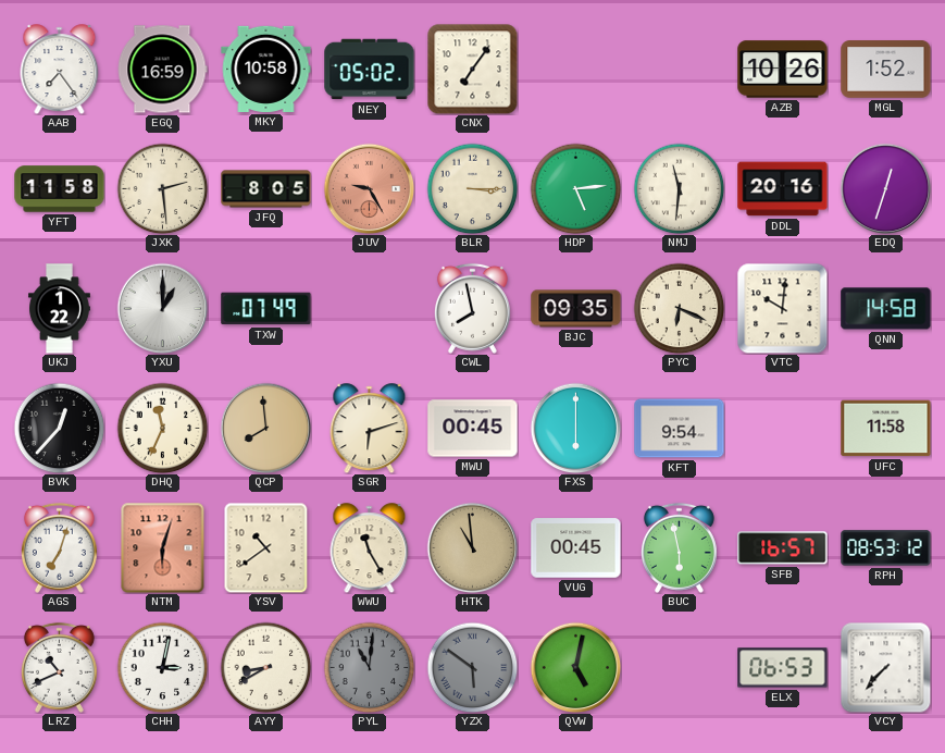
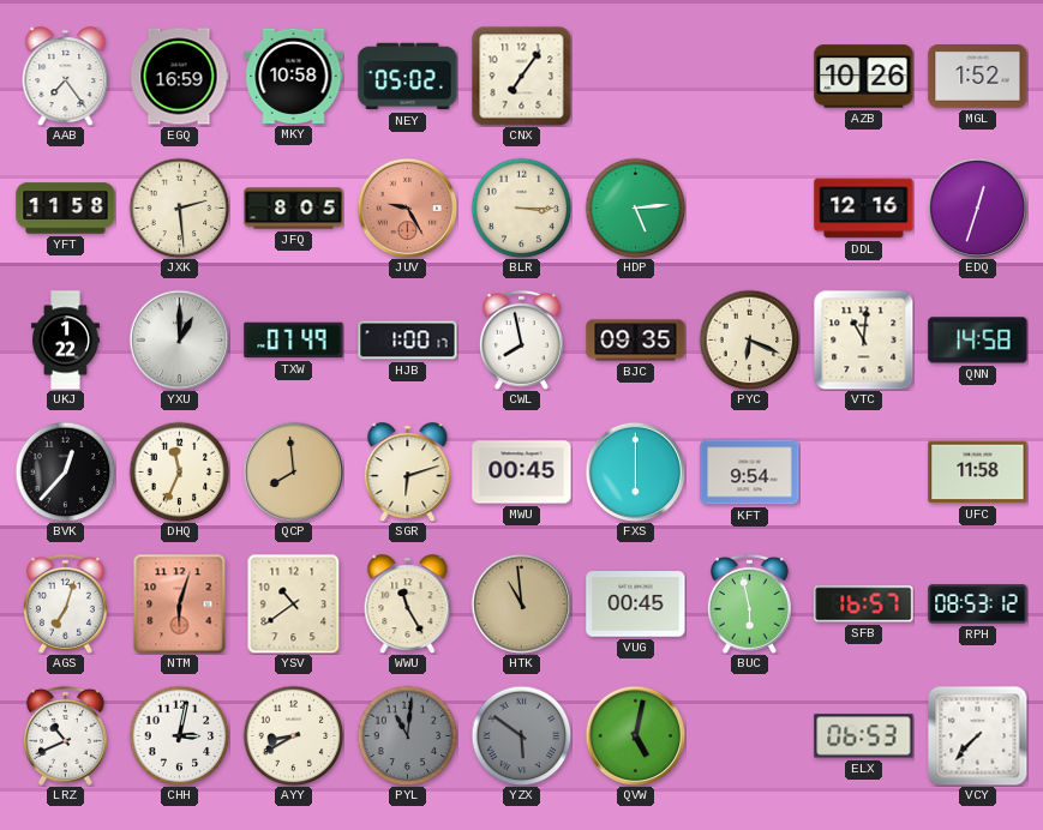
NMJ: 11:31 -> none (679, 188)
DDL: 20:16 -> 12:16 (864, 209)
HJB: none -> 1:00 (408, 341)
VTC: 10:01 -> 11:01 (863, 339)
